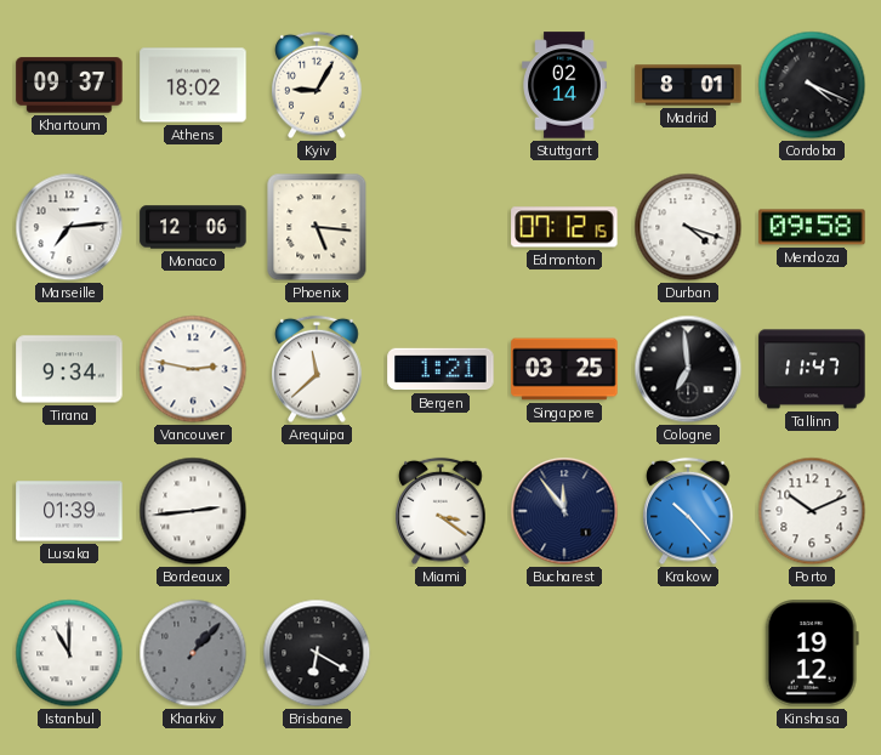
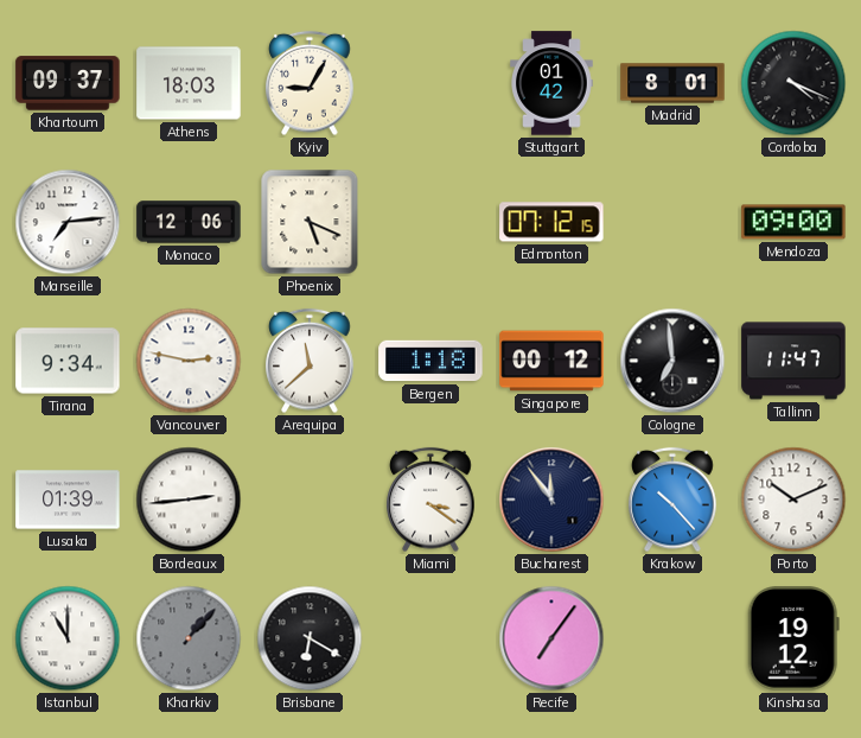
Athens: 18:02 -> 18:03 (189, 83)
Stuttgart: 02:14 -> 01:42 (551, 83)
Phoenix: 5:16 -> 5:19 (310, 222)
Durban: 4:18 -> none (688, 227)
Mendoza: 09:58 -> 09:00 (793, 222)
Bergen: 1:21 -> 1:18 (430, 361)
Singapore: 03:25 -> 00:12 (551, 361)
Recife: none -> 7:06 (551, 638)
